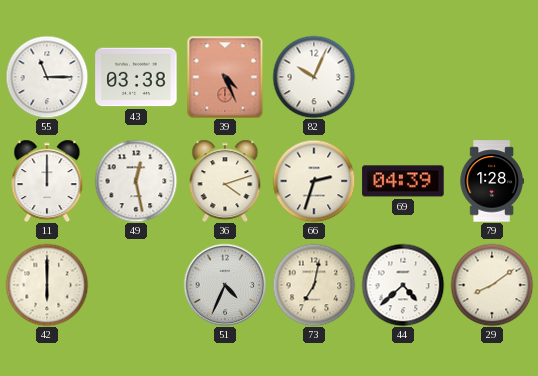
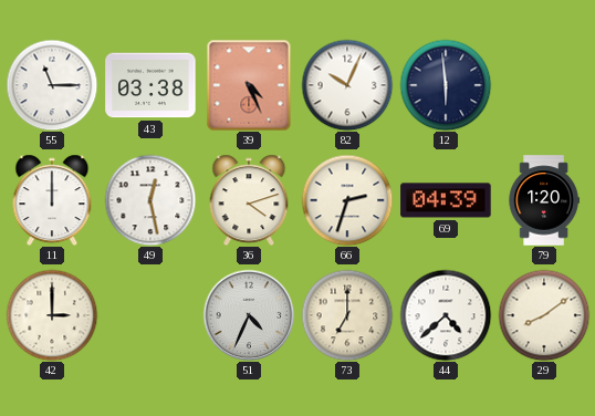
12: none -> 5:59 (446, 85)
79: 1:28 -> 1:20 (544, 200)
42: 6:00 -> 3:00 (52, 315)
73: 7:02 -> 7:00 (347, 315)
